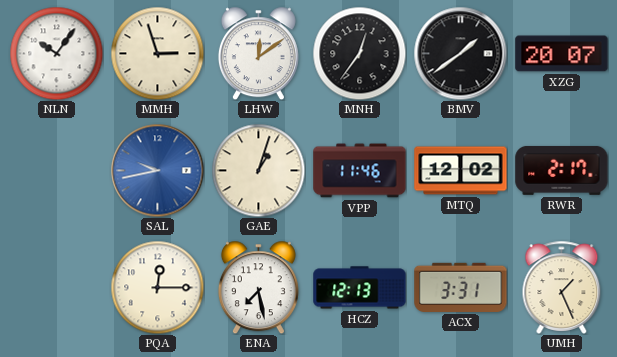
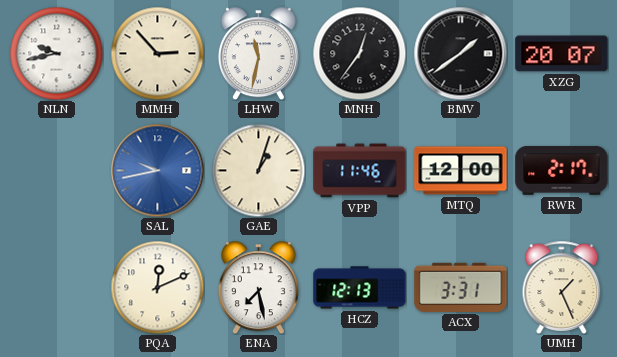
NLN: 10:06 -> 9:43 (56, 53)
MMH: 2:57 -> 2:53 (157, 53)
LHW: 12:09 -> 11:32 (258, 53)
MTQ: 12:02 -> 12:00 (461, 171)
PQA: 12:15 -> 12:11 (157, 287)
